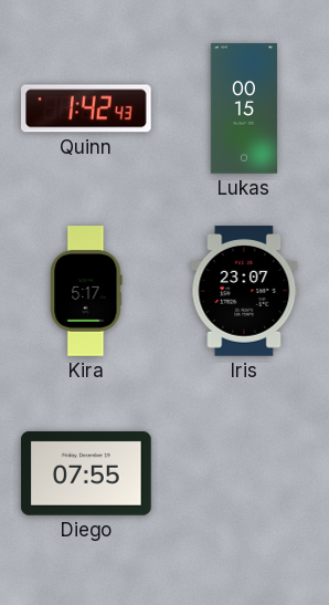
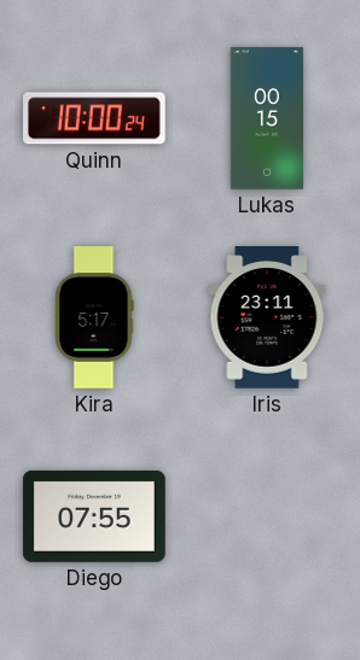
Quinn: 1:42 -> 10:00 (95, 118)
Iris: 23:07 -> 23:11 (267, 317)
